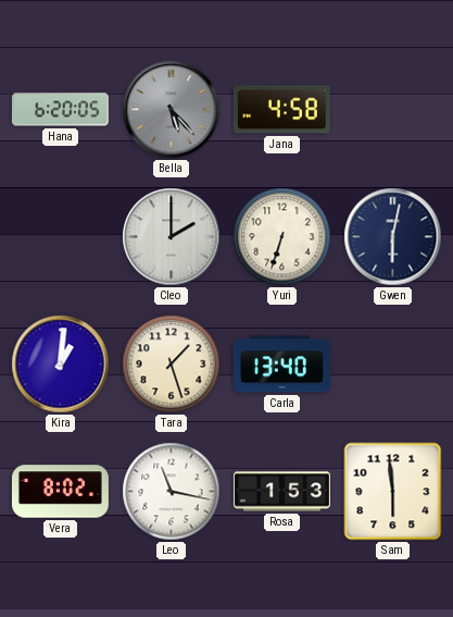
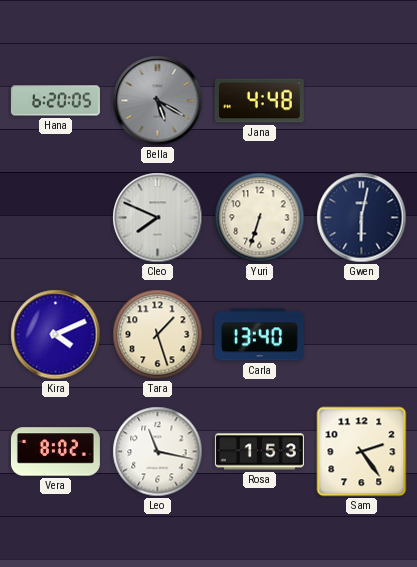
Bella: 5:23 -> 5:20 (158, 101)
Jana: 4:58 -> 4:48 (259, 101)
Cleo: 2:00 -> 7:49 (158, 218)
Kira: 1:01 -> 4:11 (56, 335)
Sam: 5:59 -> 2:24 (362, 452)
